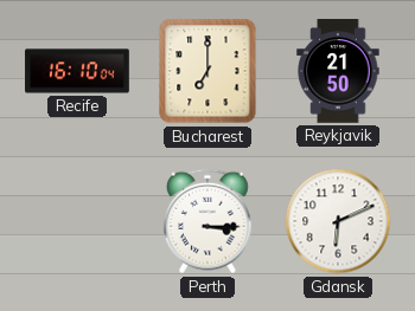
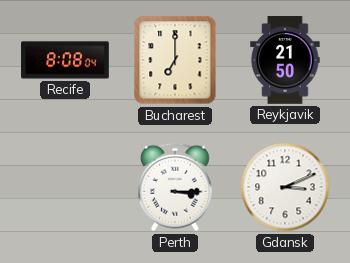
Recife: 16:10 -> 8:08 (65, 60)
Gdansk: 6:11 -> 3:11 (285, 187)
